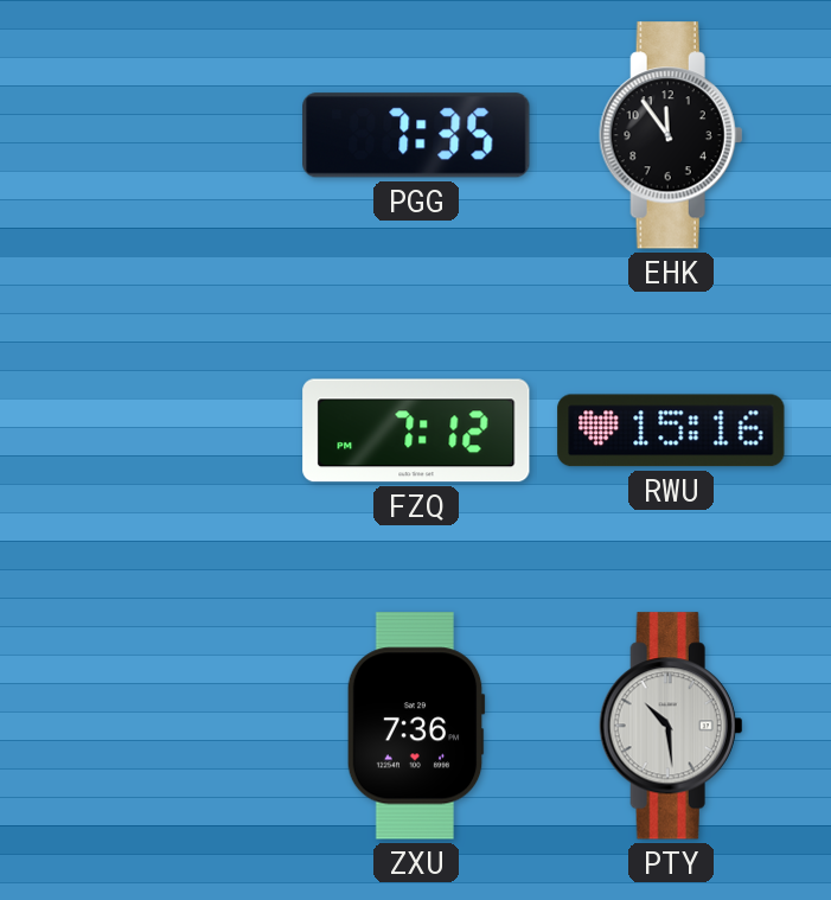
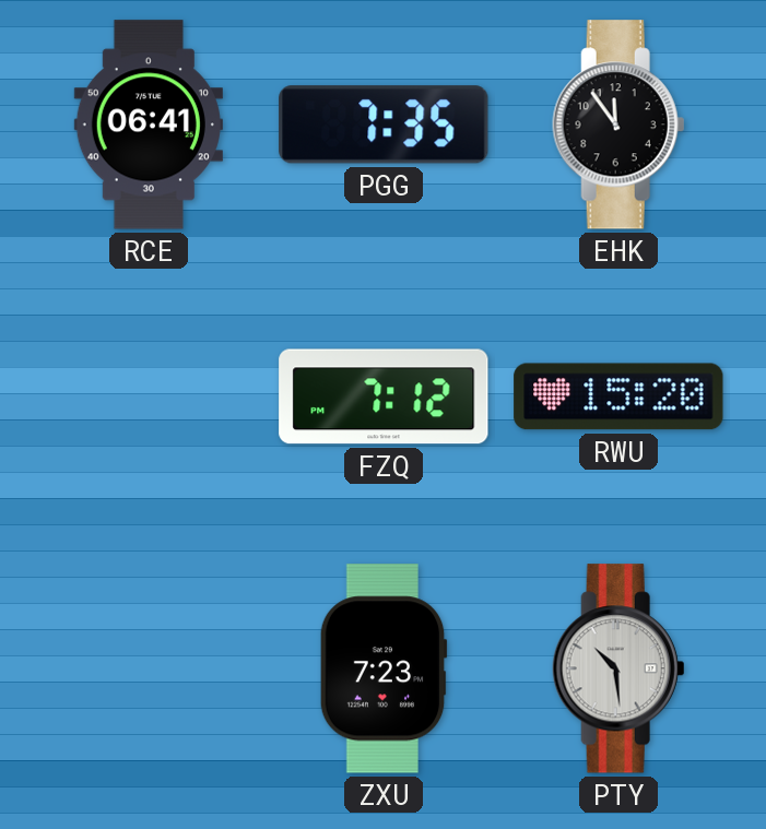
RCE: none -> 06:41 (149, 125)
RWU: 15:16 -> 15:20 (618, 396)
ZXU: 7:36 -> 7:23 (384, 668)
